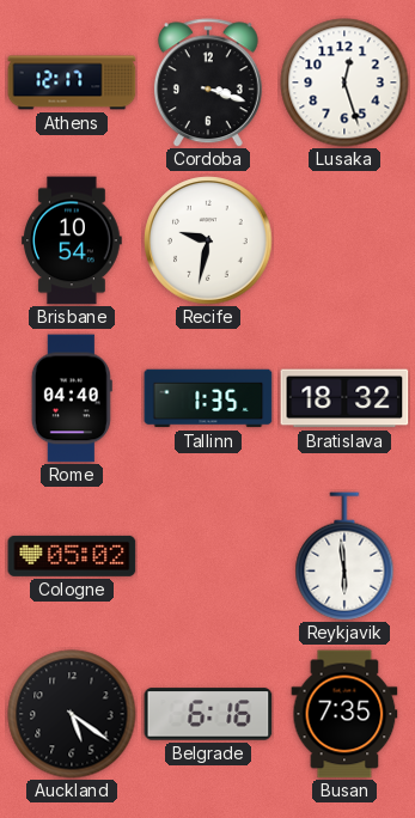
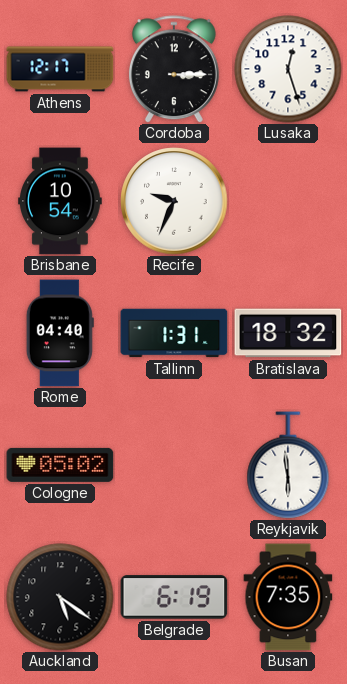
Cordoba: 3:18 -> 3:15 (174, 69)
Recife: 9:32 -> 9:34 (174, 201)
Tallinn: 1:35 -> 1:31 (174, 333)
Belgrade: 6:16 -> 6:19 (174, 597)
